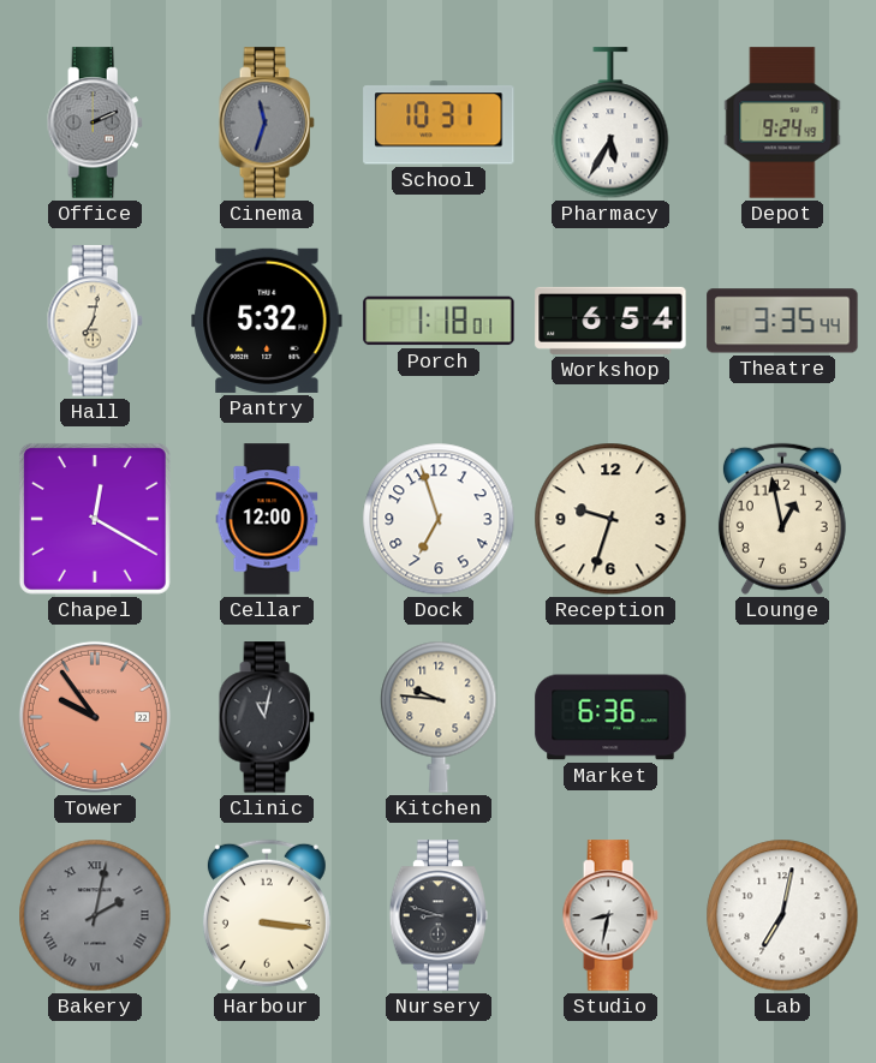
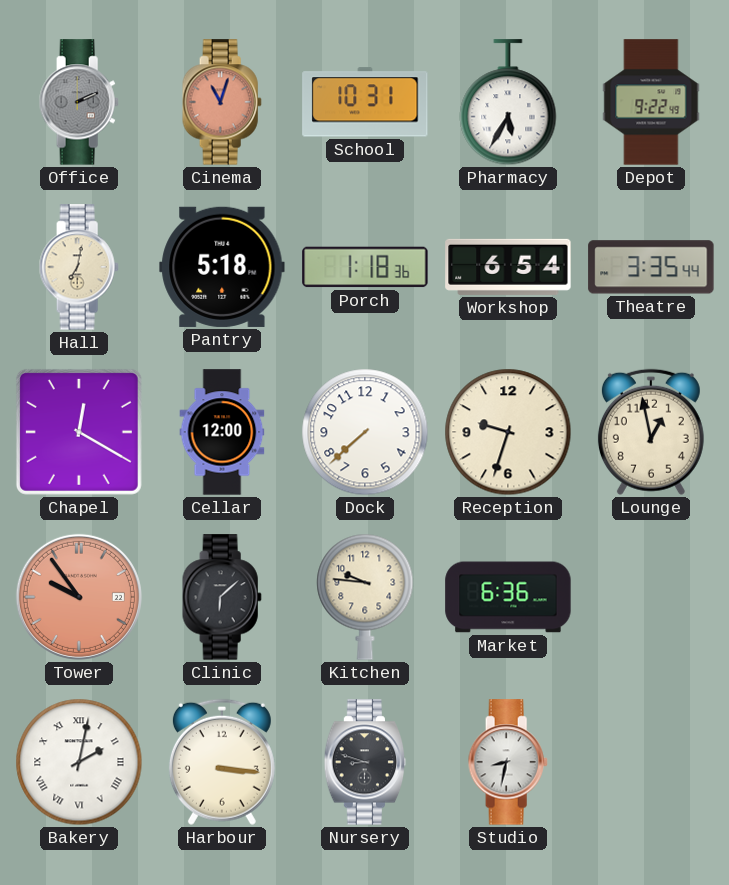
Cinema: 11:33 -> 11:03 (222, 102)
Cinema dial: grey -> salmon (222, 102)
Depot: 9:24 -> 9:22 (651, 102)
Pantry: 5:32 -> 5:18 (222, 267)
Porch: 1:18:01 -> 1:18:36 (365, 267)
Dock: 6:57 -> 7:38 (365, 432)
Clinic: 11:02 -> 6:08 (222, 597)
Bakery dial: grey -> white (79, 762)
Lab: 7:02 -> none (782, 915)
